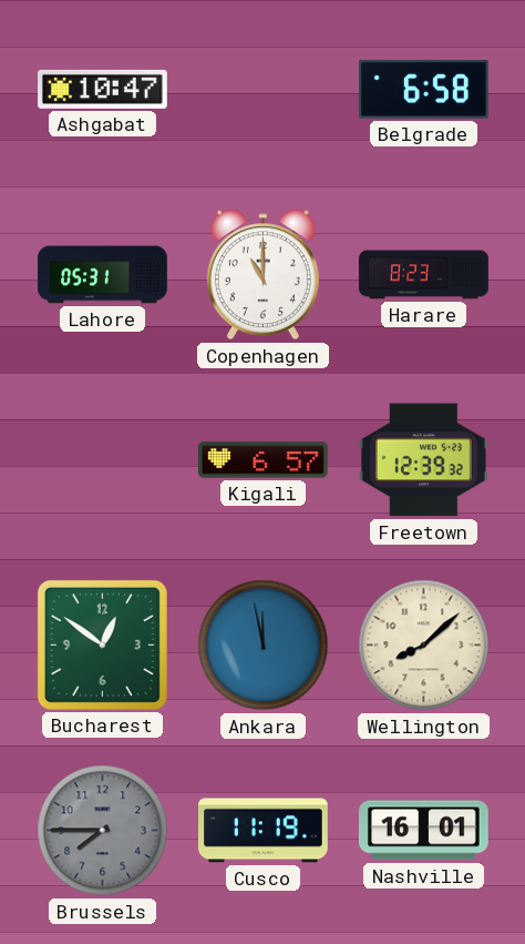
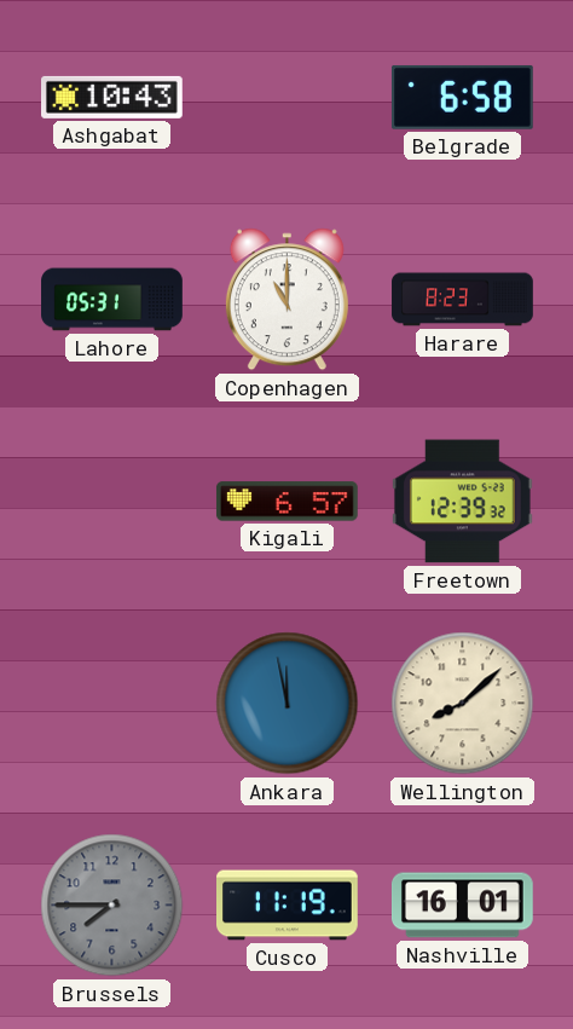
Ashgabat: 10:47 -> 10:43 (112, 97)
Bucharest: 12:51 -> none (102, 644)
